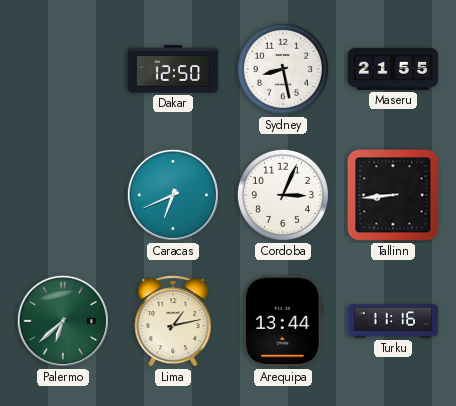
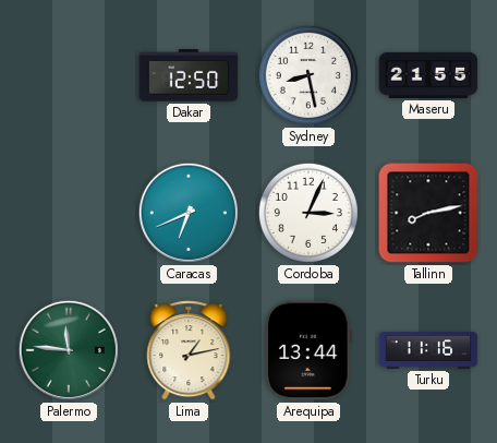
Tallinn: 8:44 -> 8:13 (428, 213)
Palermo: 6:38 -> 11:46 (69, 350)
